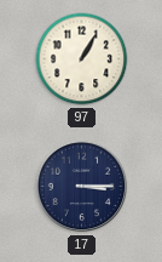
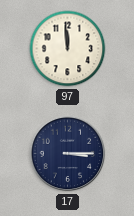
97: 1:05 -> 11:59 (68, 49)
